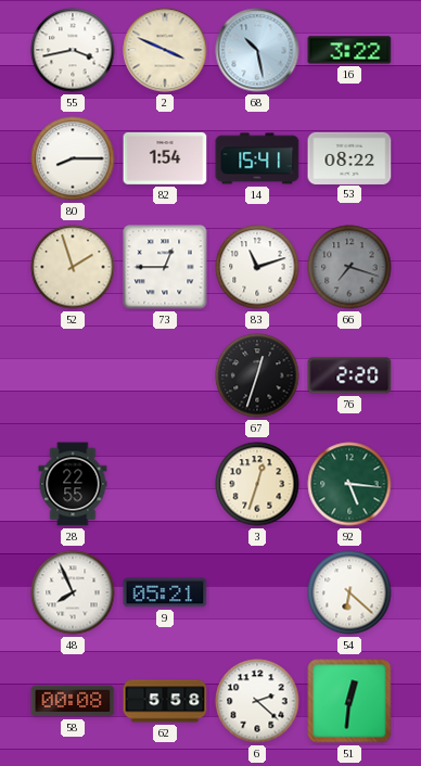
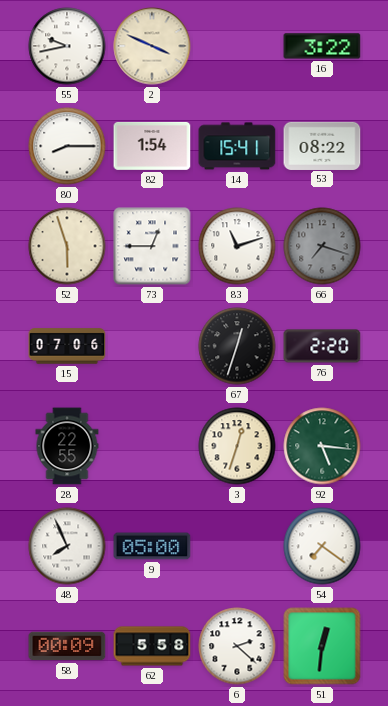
55: 3:43 -> 9:43 (67, 46)
68: 10:28 -> none (257, 50)
52: 1:57 -> 5:57 (67, 246)
15: none -> 07:06 (67, 346)
9: 05:21 -> 05:00 (152, 546)
54: 6:22 -> 7:21 (322, 546)
58: 00:08 -> 00:09 (67, 646)
